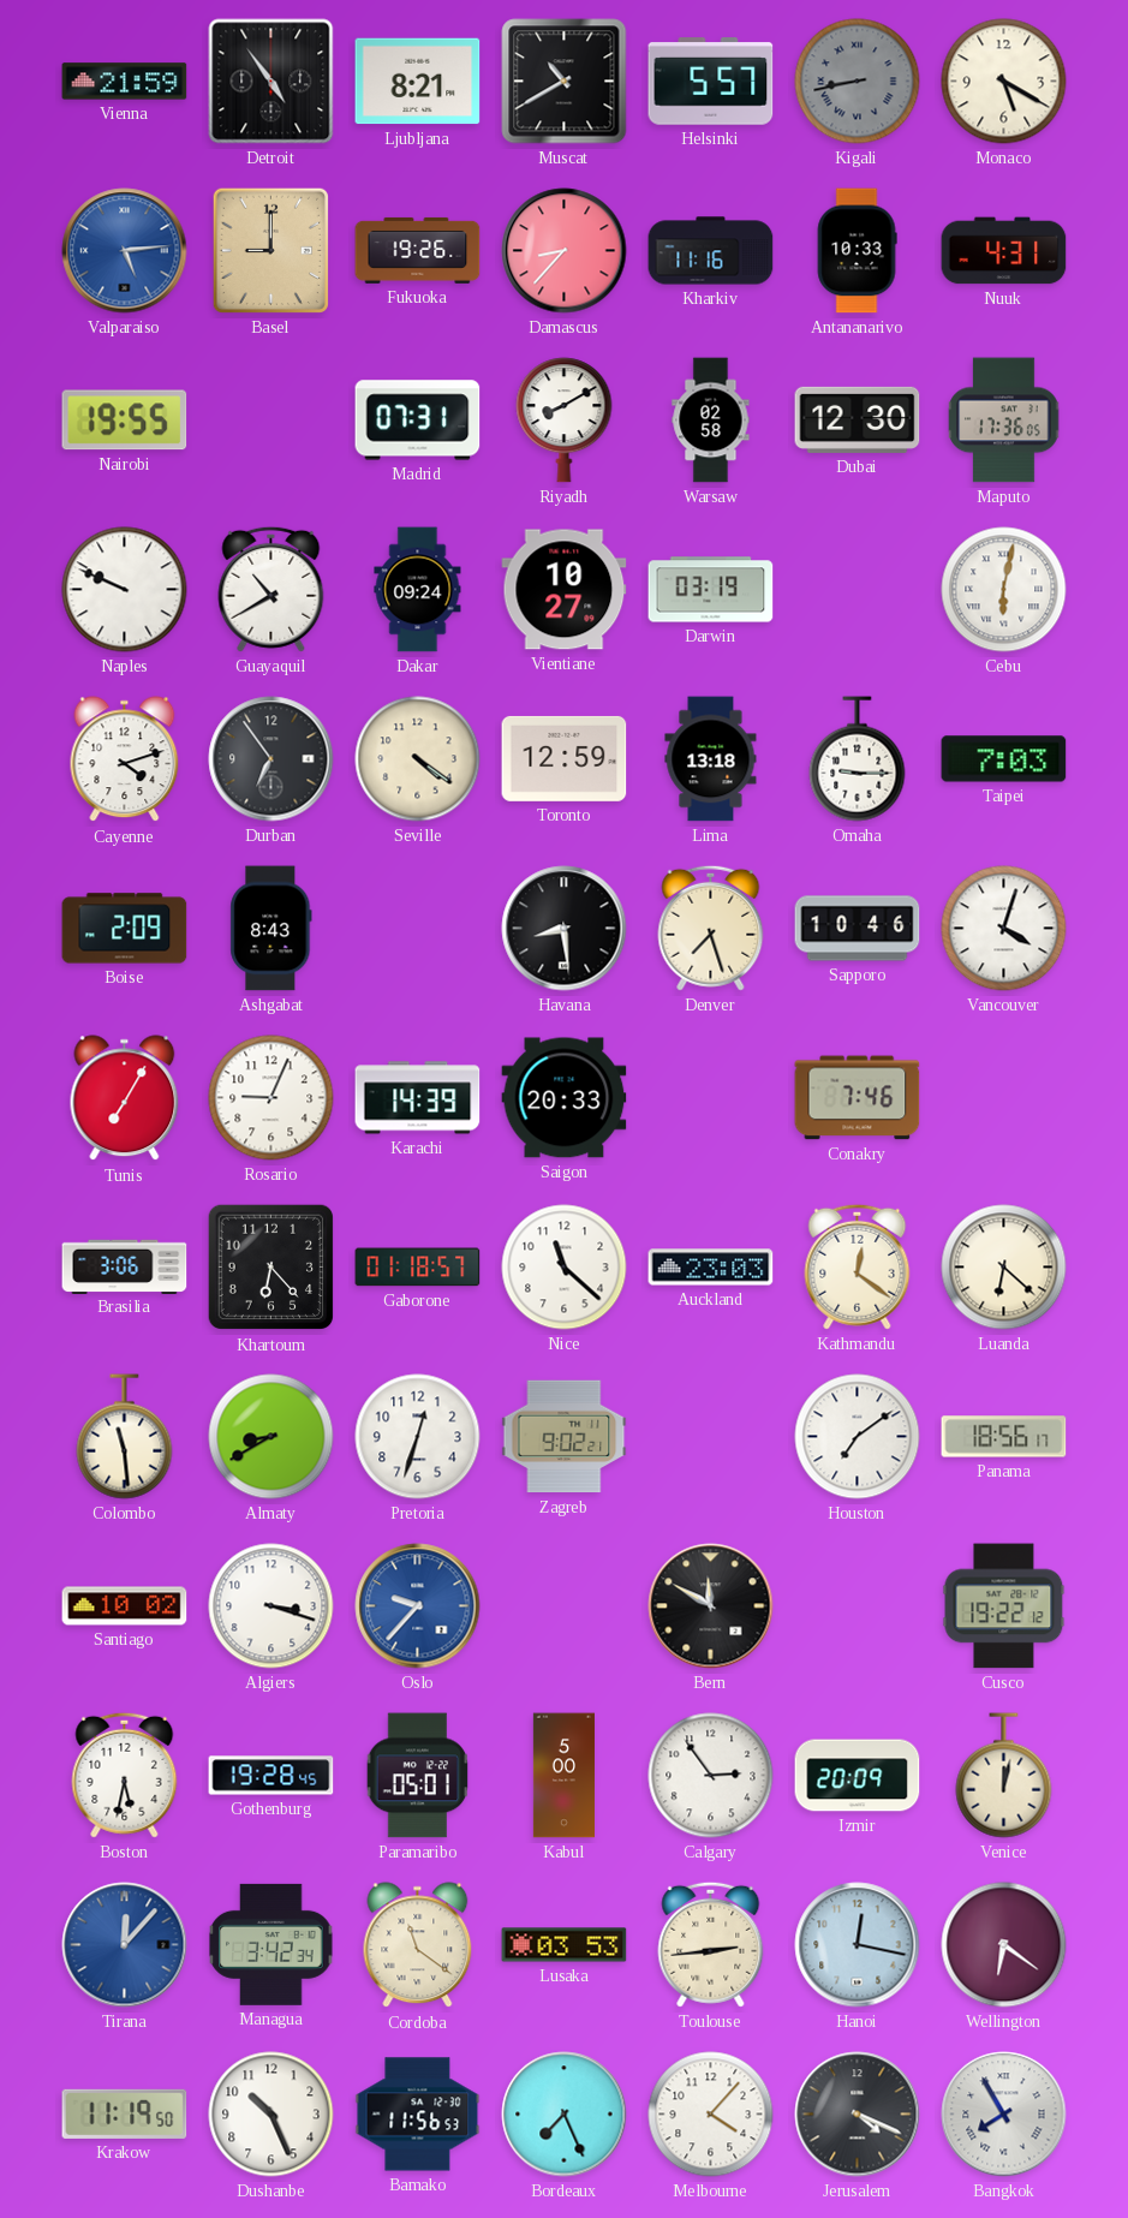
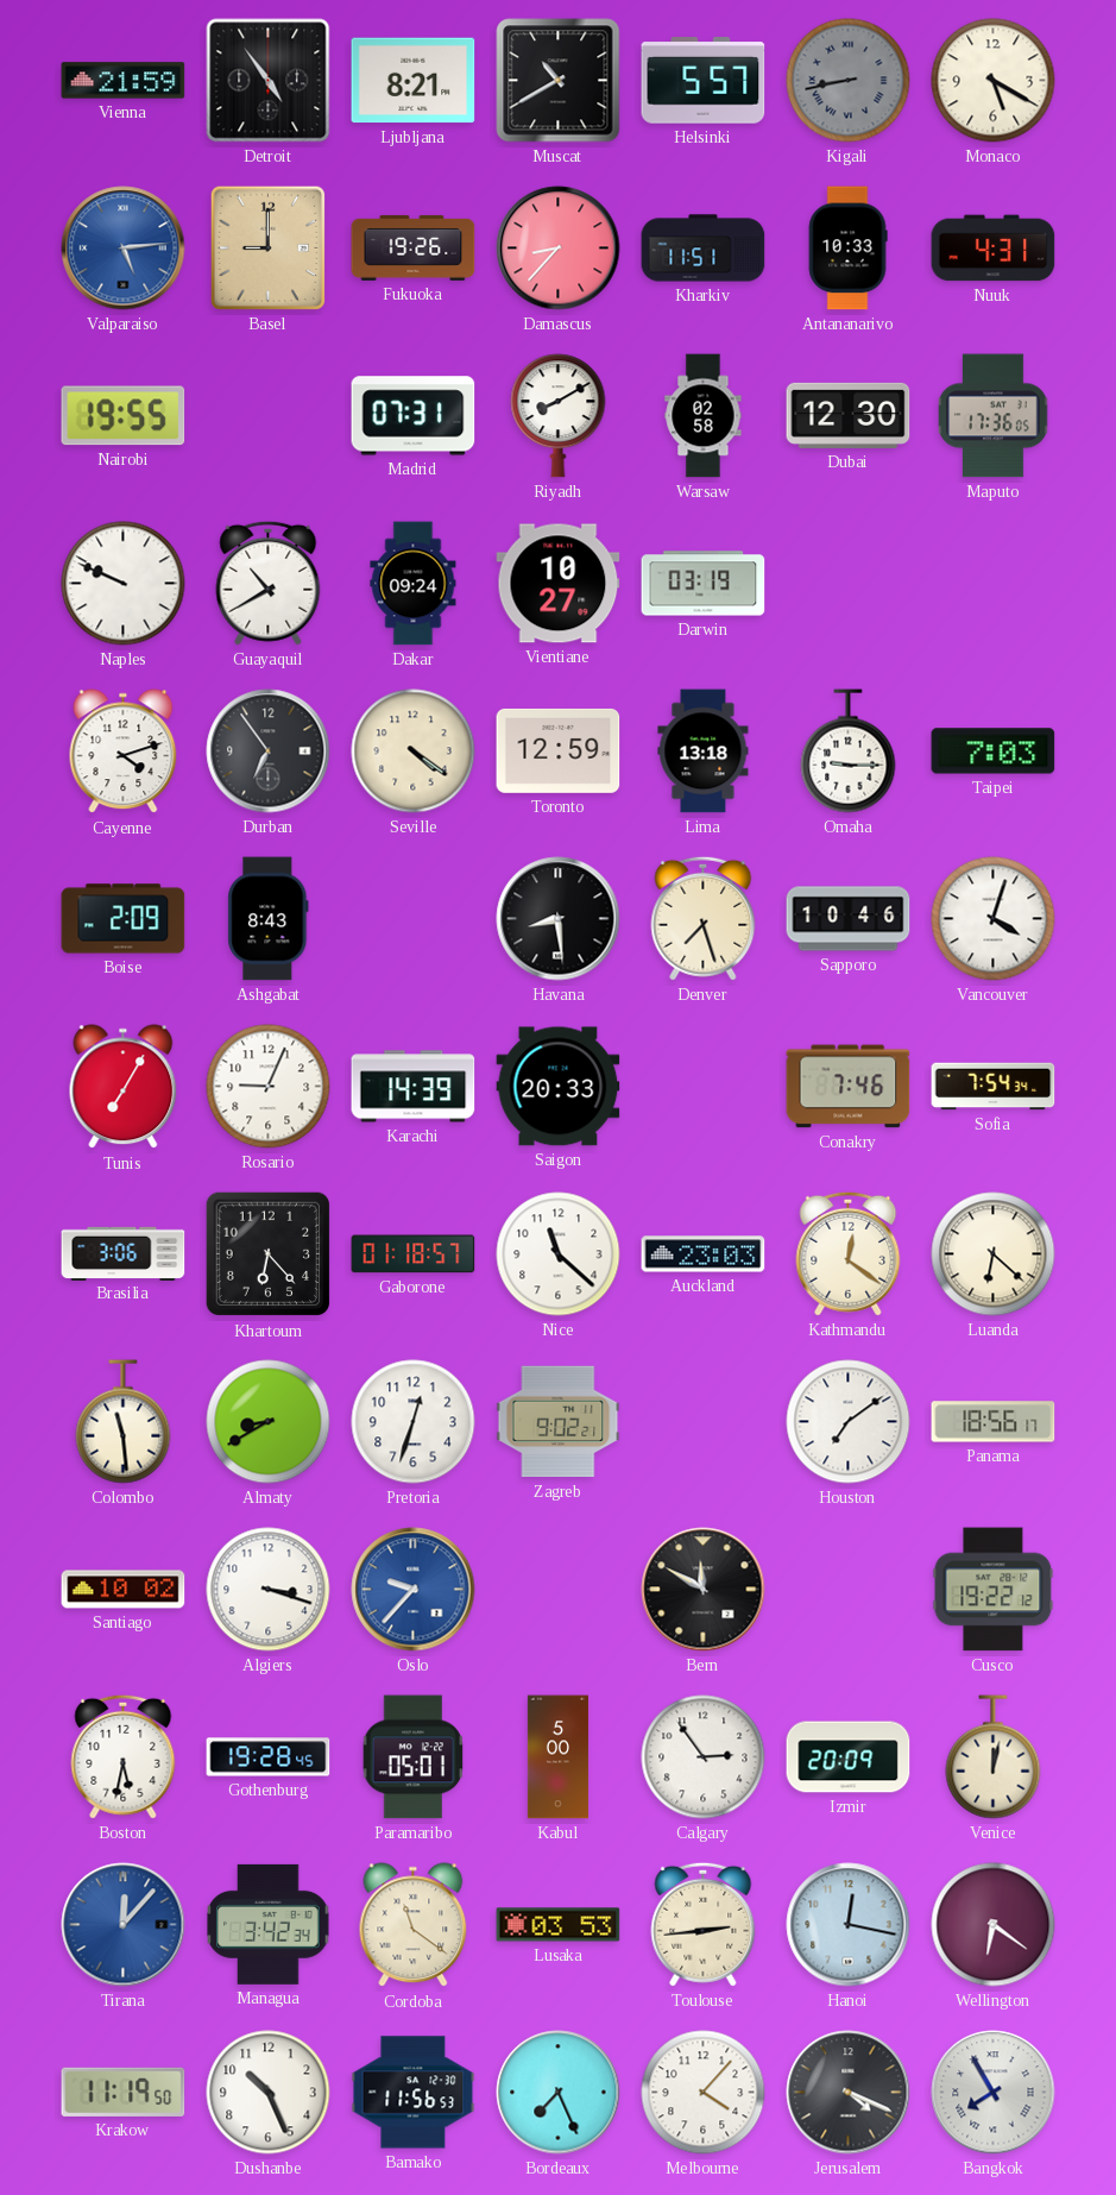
Kharkiv: 11:16 -> 11:51 (704, 249)
Cebu: 6:02 -> none (1004, 590)
Sofia: none -> 7:54 (994, 1087)
